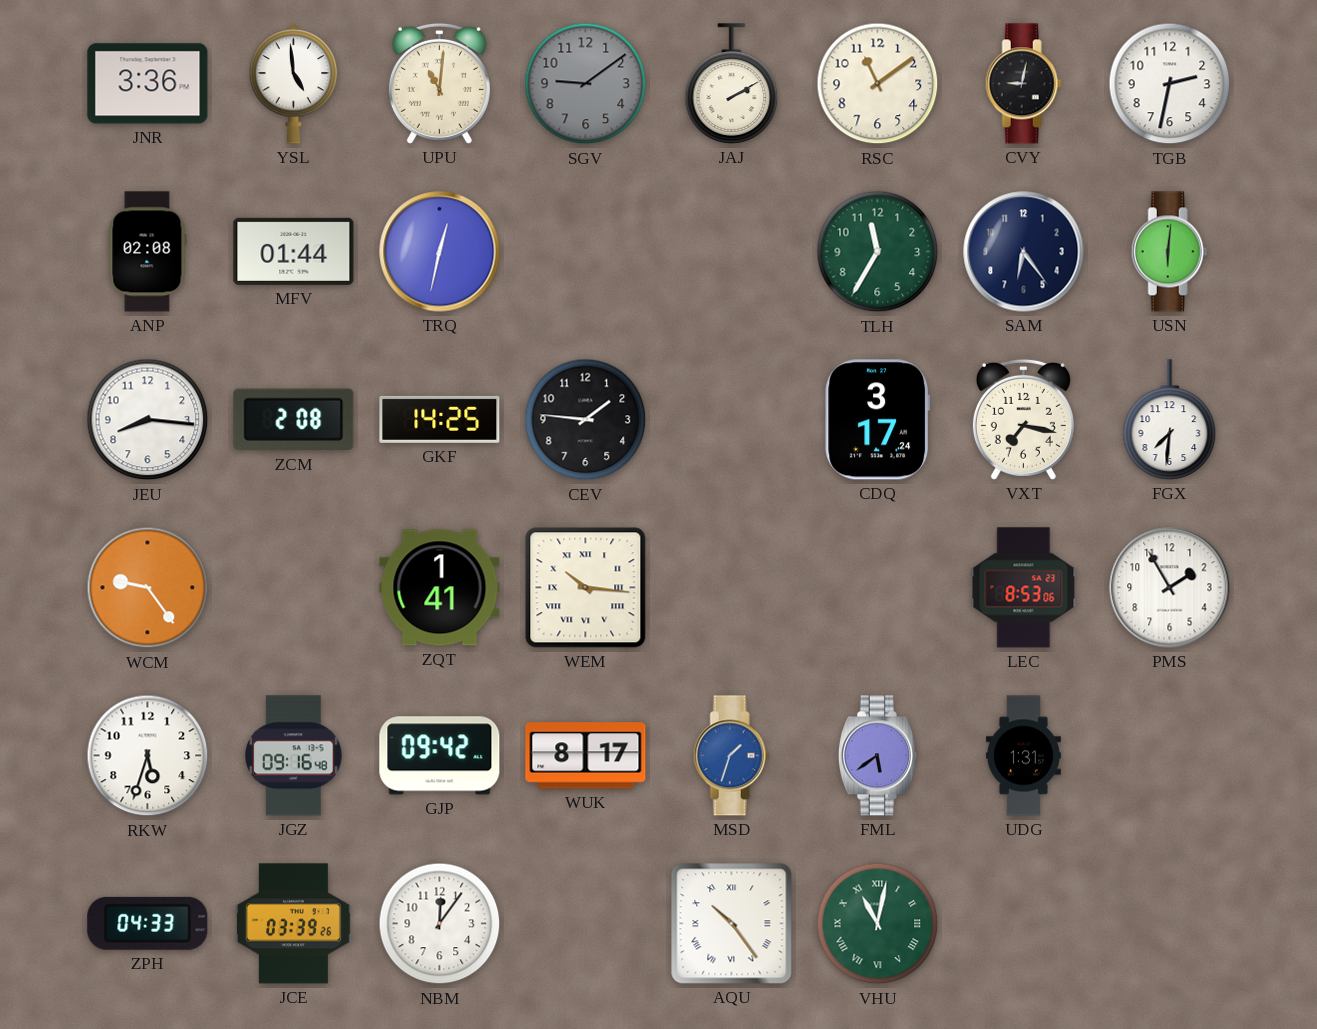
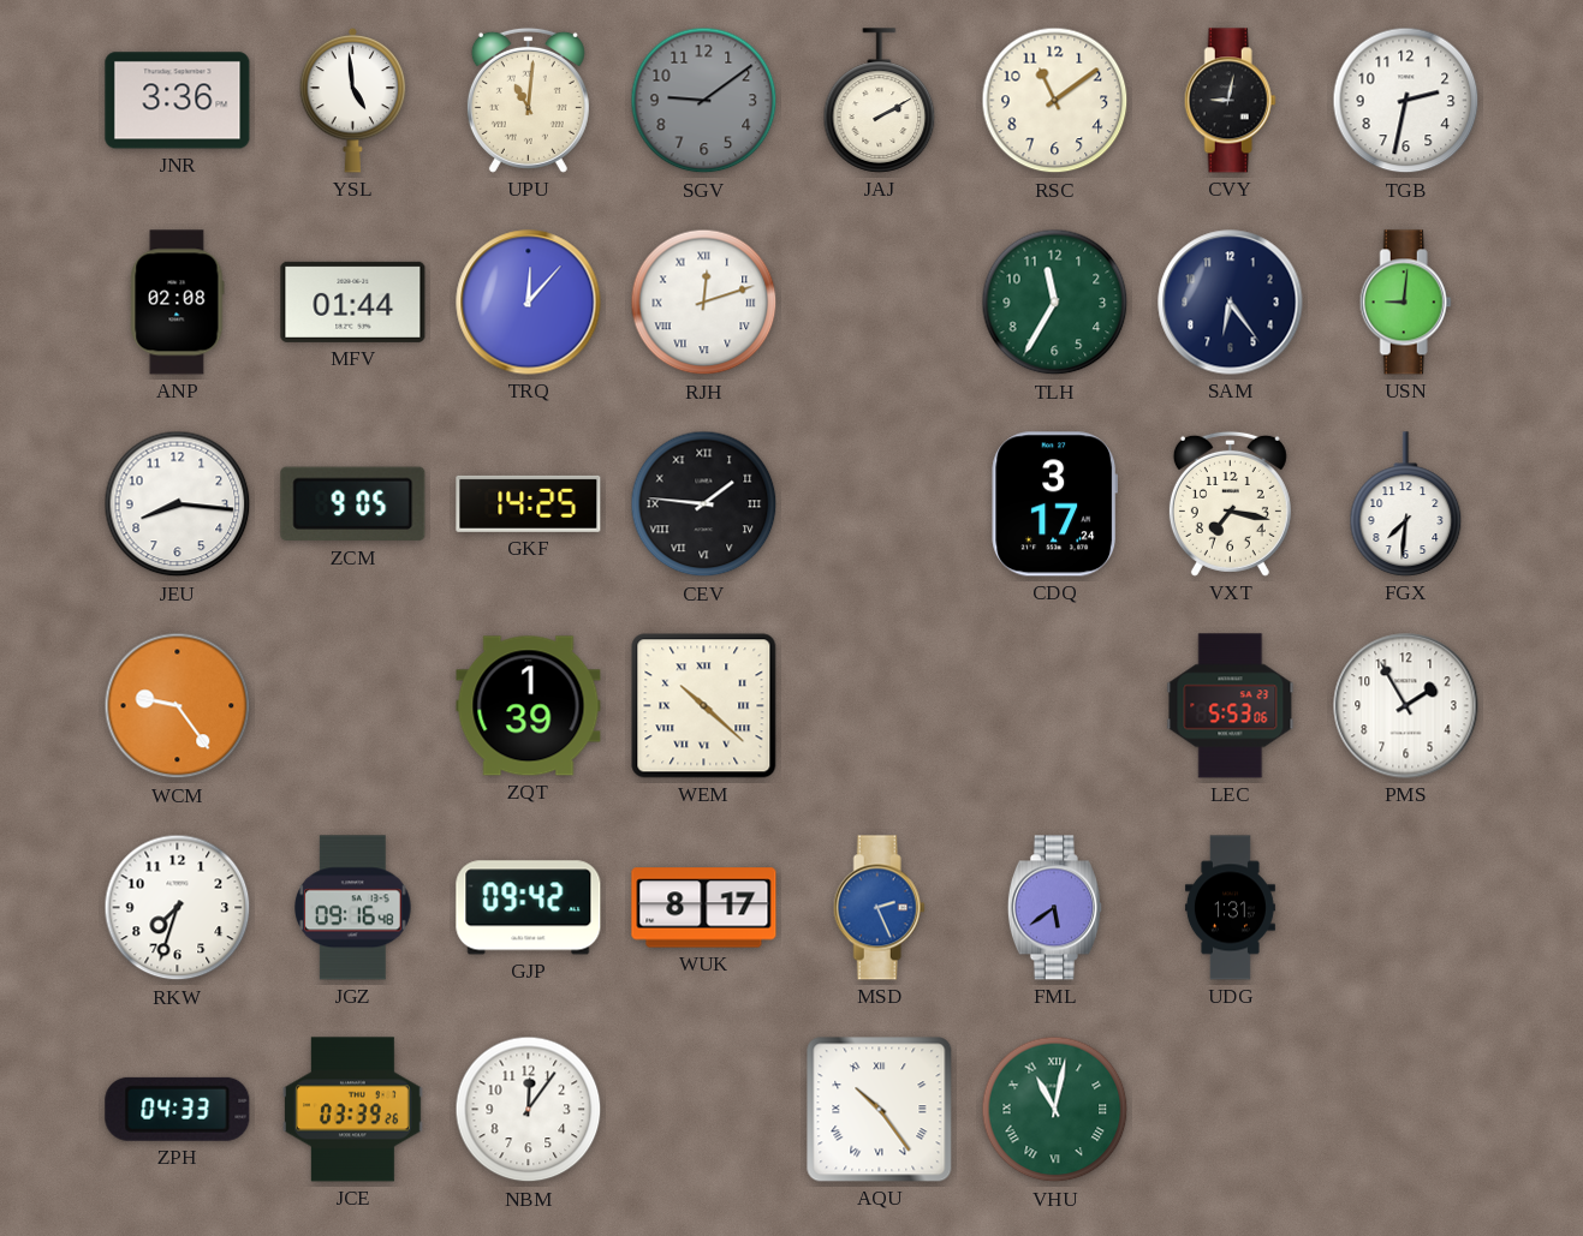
TRQ: 12:32 -> 12:07 (529, 303)
RJH: none -> 12:12 (704, 303)
USN: 6:01 -> 9:01 (1405, 303)
ZCM: 2:08 -> 9:05 (353, 504)
CEV numerals: Arabic -> Roman (704, 504)
ZQT: 1:41 -> 1:39 (529, 706)
WEM: 10:16 -> 10:22 (704, 706)
LEC: 8:53 -> 5:53 (1231, 706)
RKW: 5:33 -> 7:33 (178, 908)
MSD: 1:33 -> 2:26 (879, 908)
